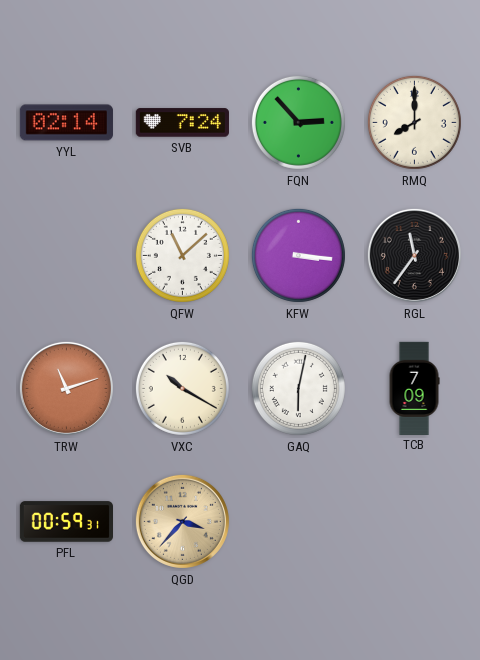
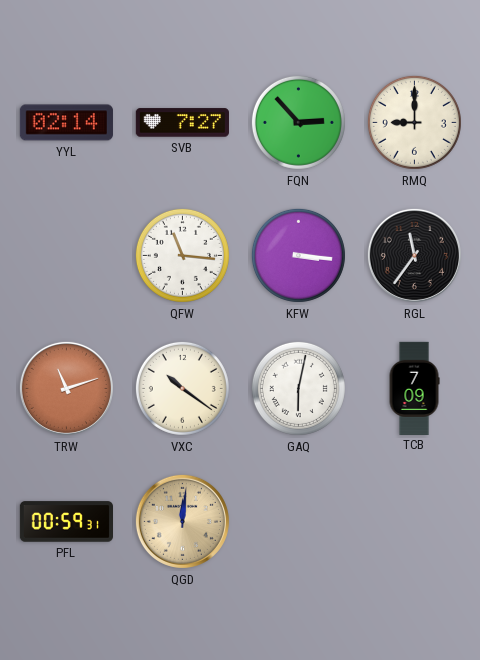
SVB: 7:24 -> 7:27 (182, 123)
RMQ: 8:00 -> 9:00 (414, 122)
QFW: 11:08 -> 11:16 (182, 255)
VXC: 10:20 -> 10:21 (182, 388)
QGD: 3:37 -> 12:01 (182, 521)
